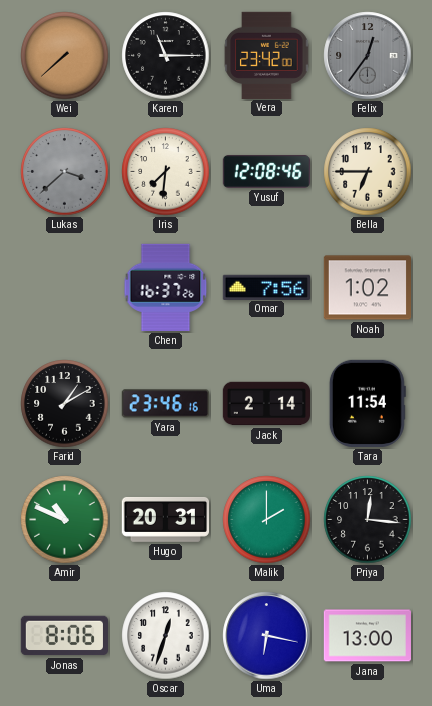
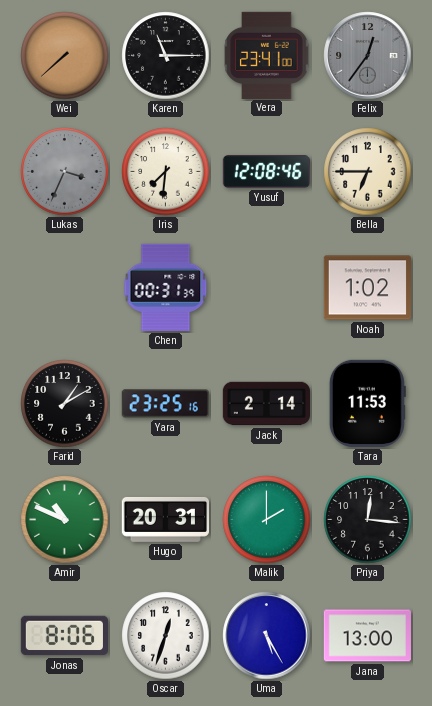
Vera: 23:42 -> 23:41 (267, 55)
Lukas: 3:38 -> 3:34 (65, 172)
Chen: 16:37 -> 00:31 (166, 287)
Omar: 7:56 -> none (266, 287)
Yara: 23:46 -> 23:25 (165, 404)
Tara: 11:54 -> 11:53 (367, 403)
Uma: 6:17 -> 5:25 (267, 636)
